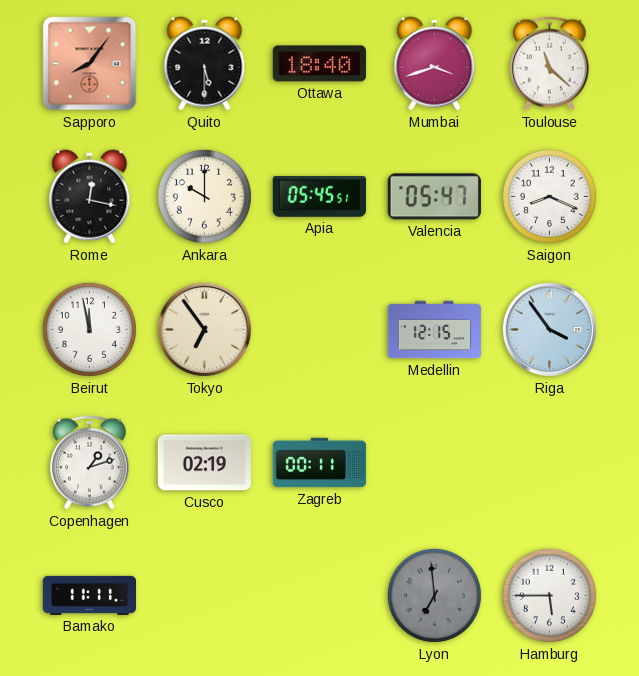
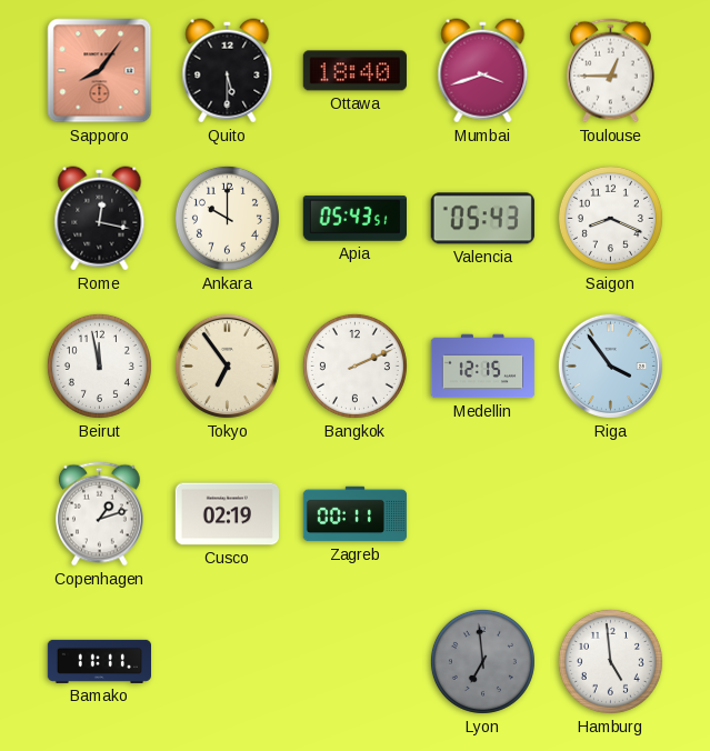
Toulouse: 11:22 -> 12:45 (611, 71)
Apia: 05:45 -> 05:43 (354, 219)
Valencia: 05:47 -> 05:43 (482, 219)
Bangkok: none -> 2:11 (354, 366)
Hamburg: 5:45 -> 4:59 (610, 661)
